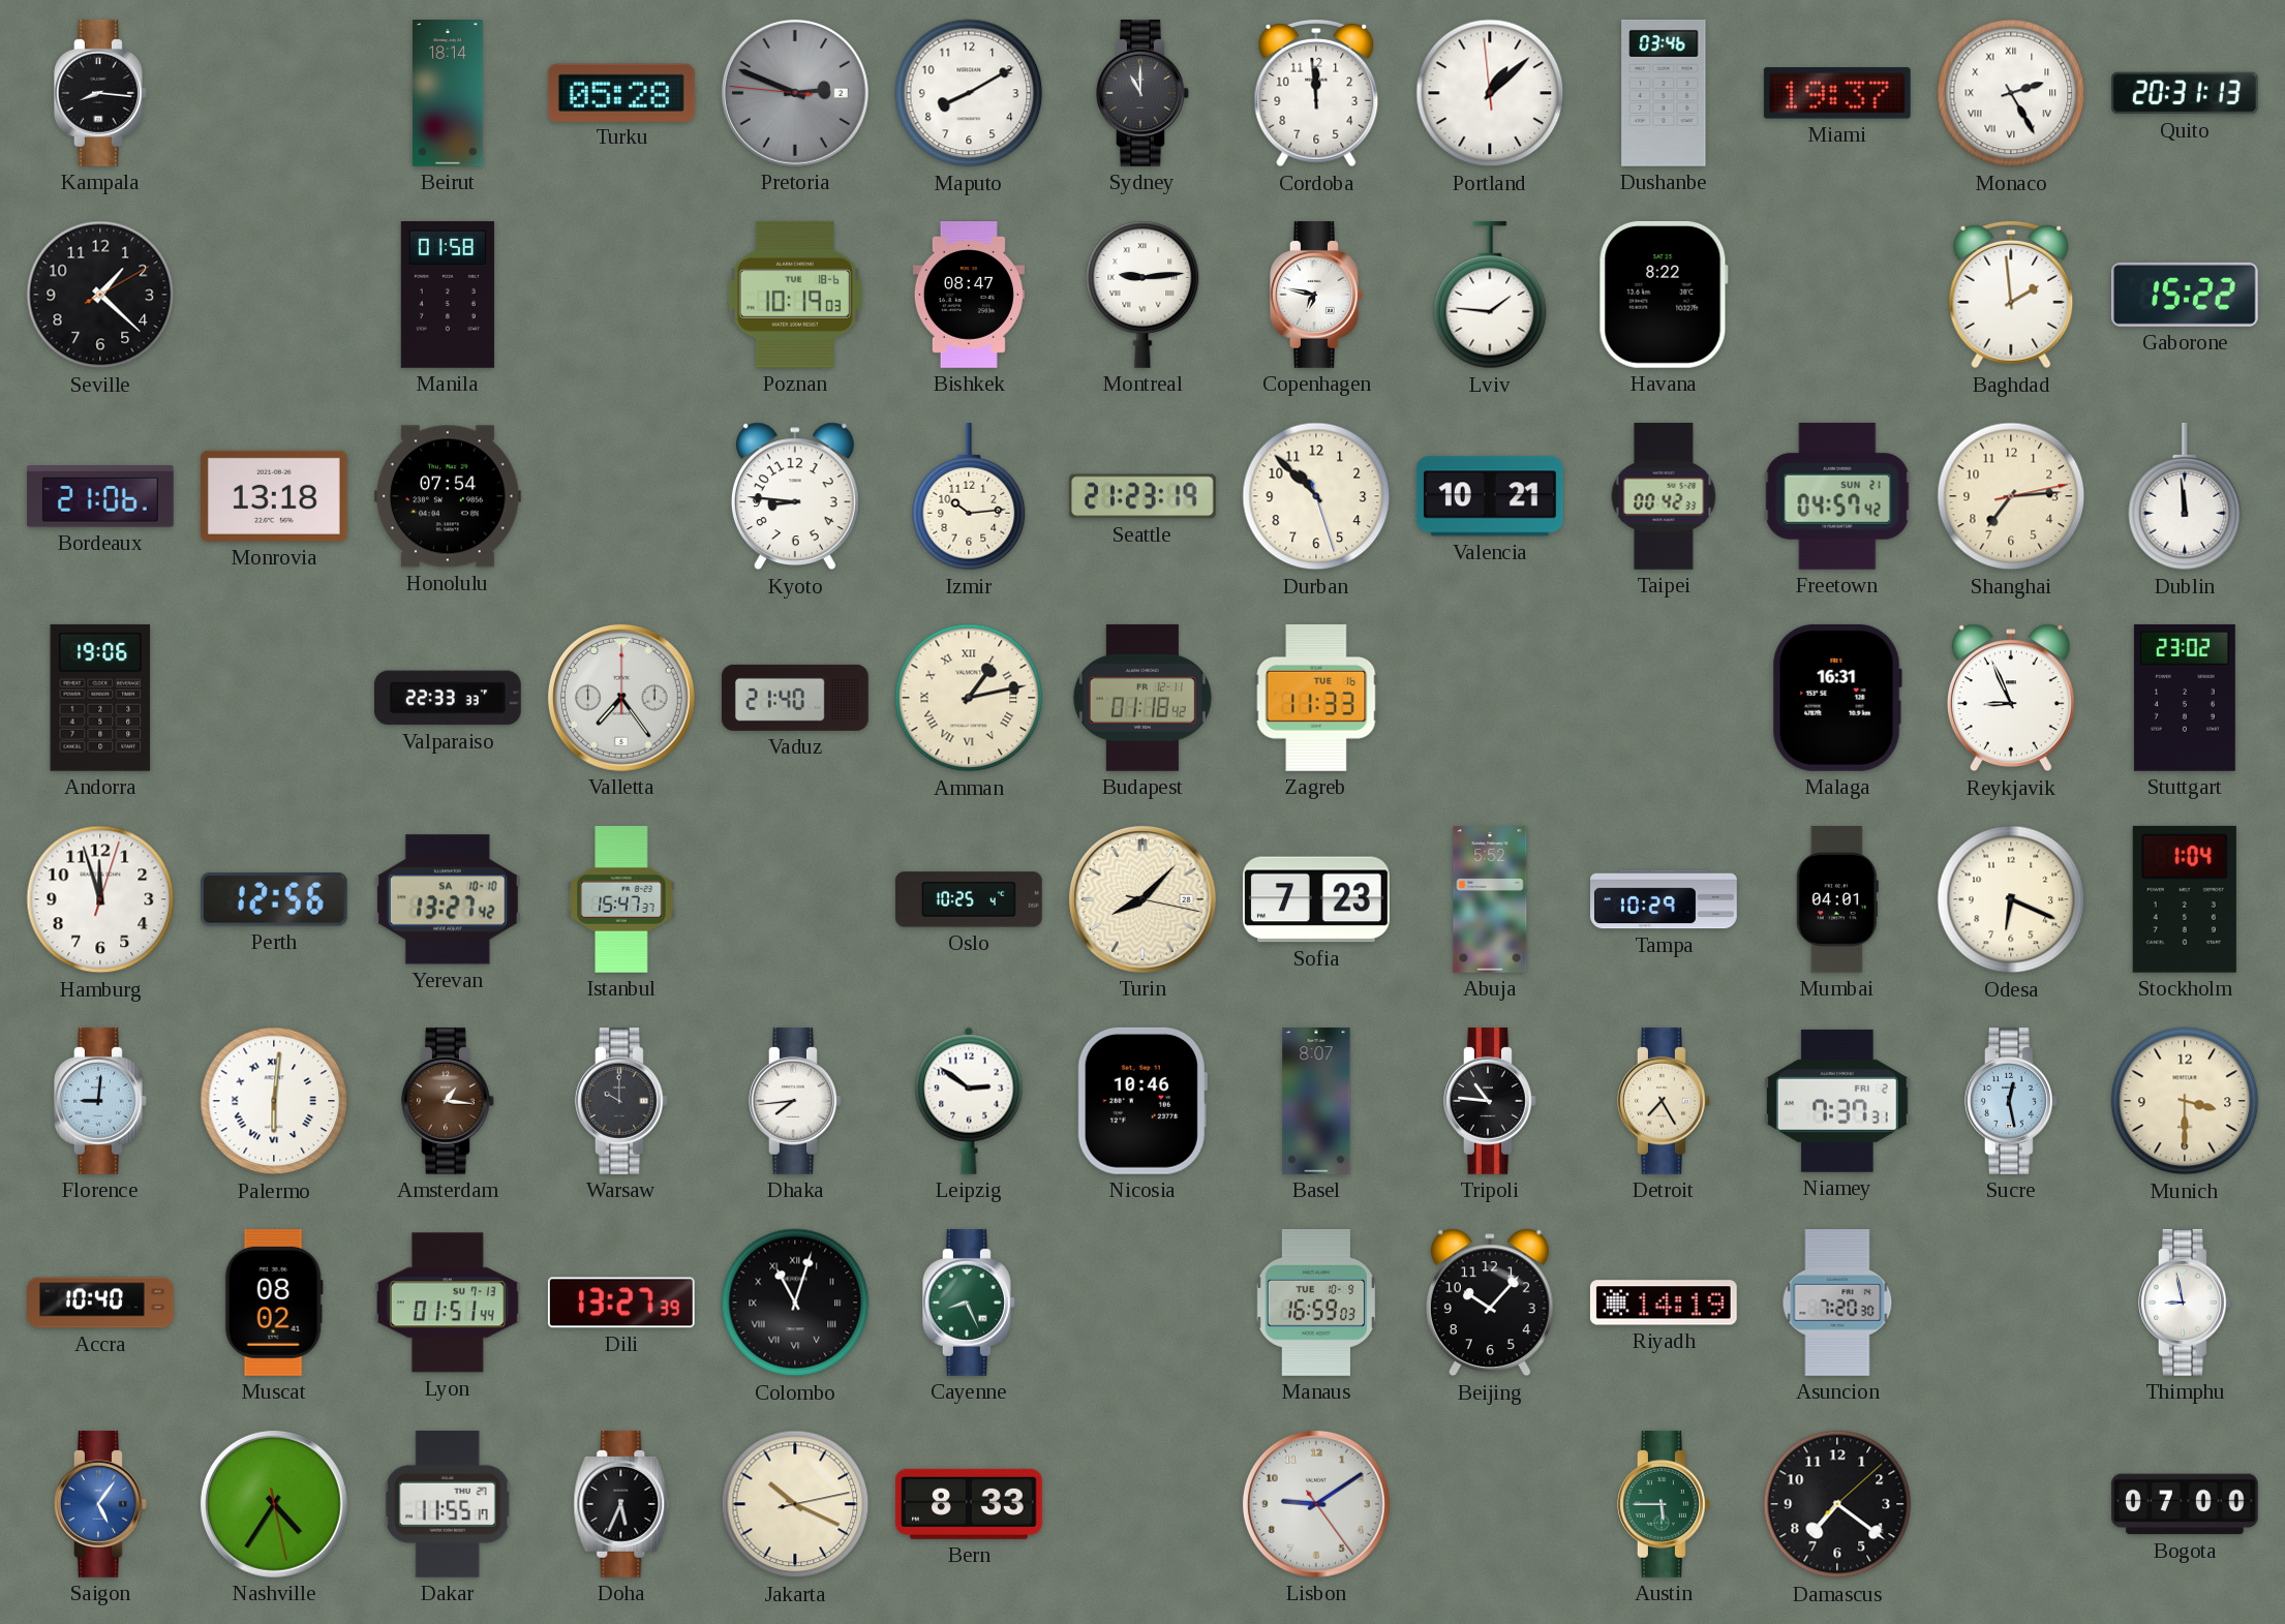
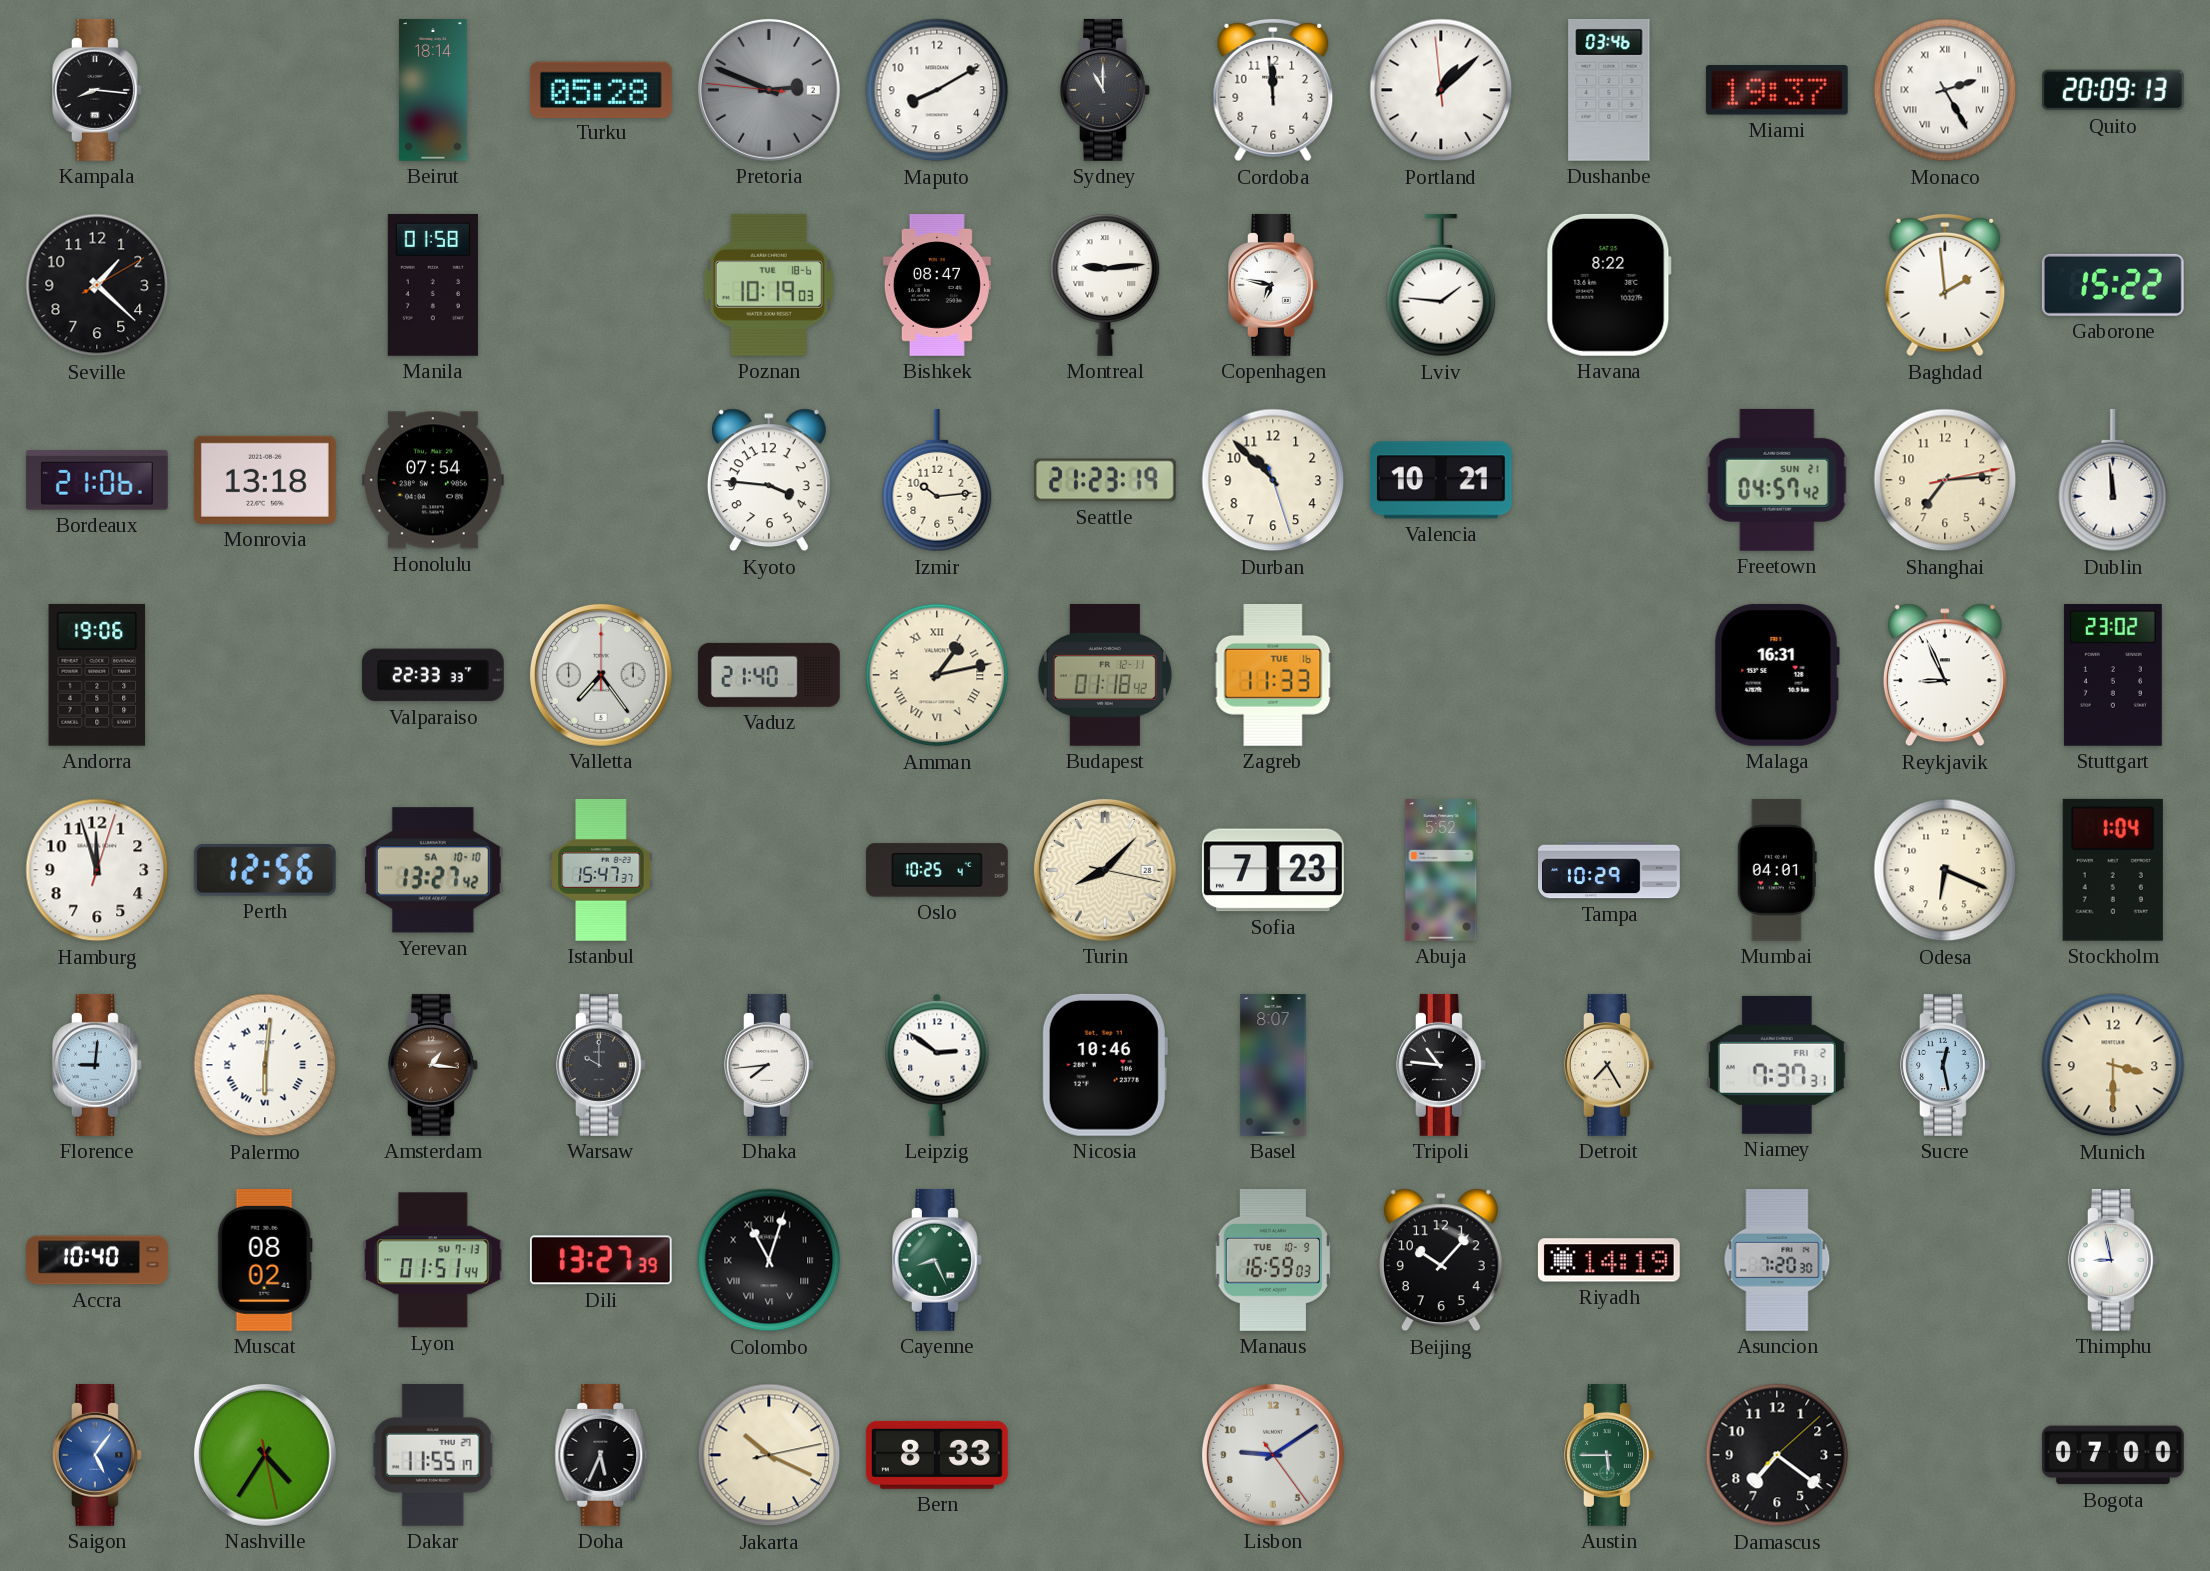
Quito: 20:31 -> 20:09 (2113, 90)
Kyoto: 8:46 -> 3:46 (769, 480)
Taipei: 00:42 -> none (1664, 496)
